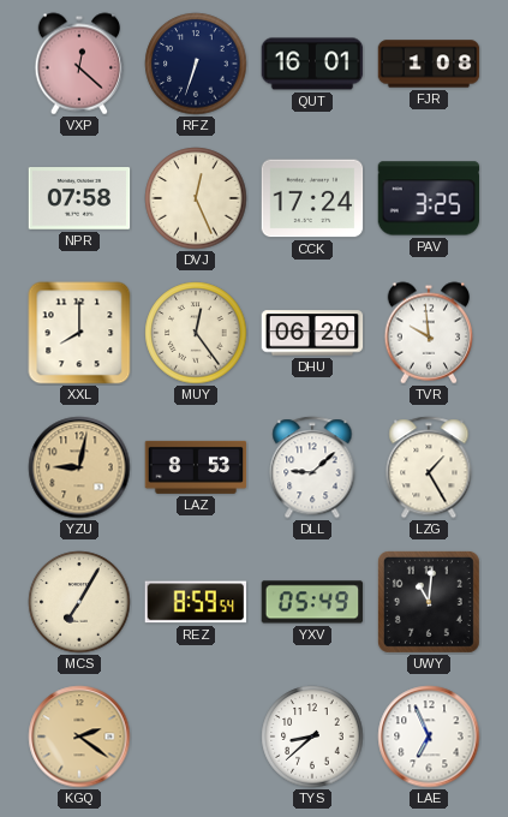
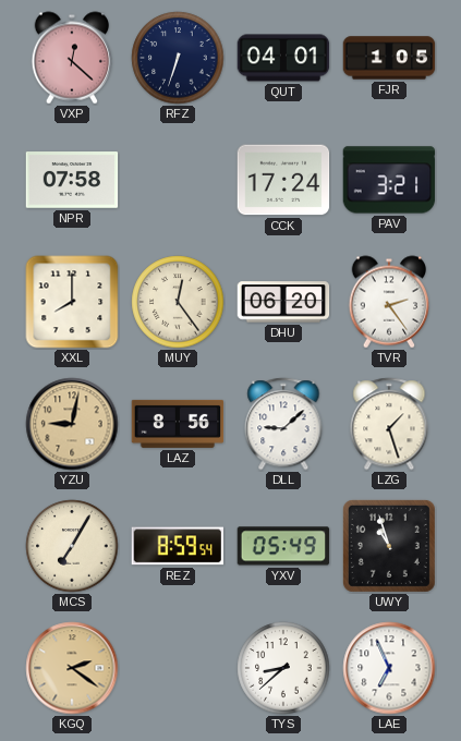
QUT: 16:01 -> 04:01 (283, 58)
FJR: 1:08 -> 1:05 (389, 58)
DVJ: 12:26 -> none (196, 198)
PAV: 3:25 -> 3:21 (389, 180)
TVR: 9:59 -> 2:24 (389, 302)
LAZ: 8:53 -> 8:56 (178, 424)
LZG: 1:25 -> 1:27 (389, 424)
UWY: 11:01 -> 10:57 (389, 546)
